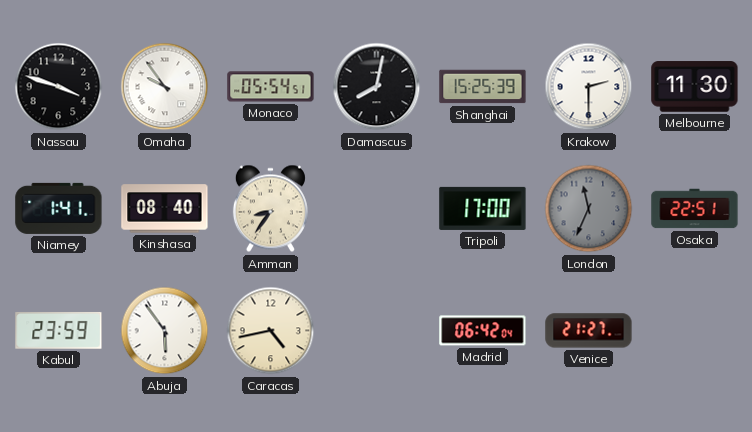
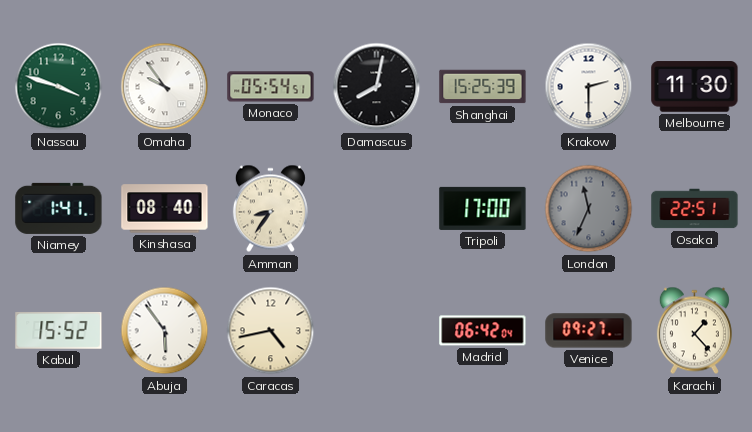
Nassau dial: black -> green (59, 87)
Kabul: 23:59 -> 15:52 (59, 331)
Venice: 21:27 -> 09:27 (589, 331)
Karachi: none -> 1:23 (694, 331)
